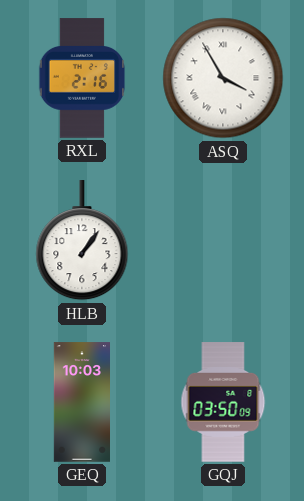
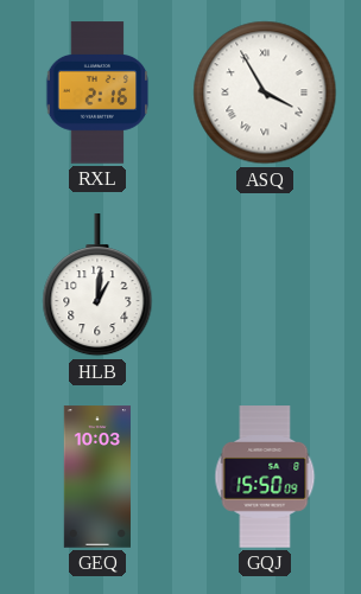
HLB: 1:06 -> 1:01 (97, 286)
GQJ: 03:50 -> 15:50 (265, 477)
